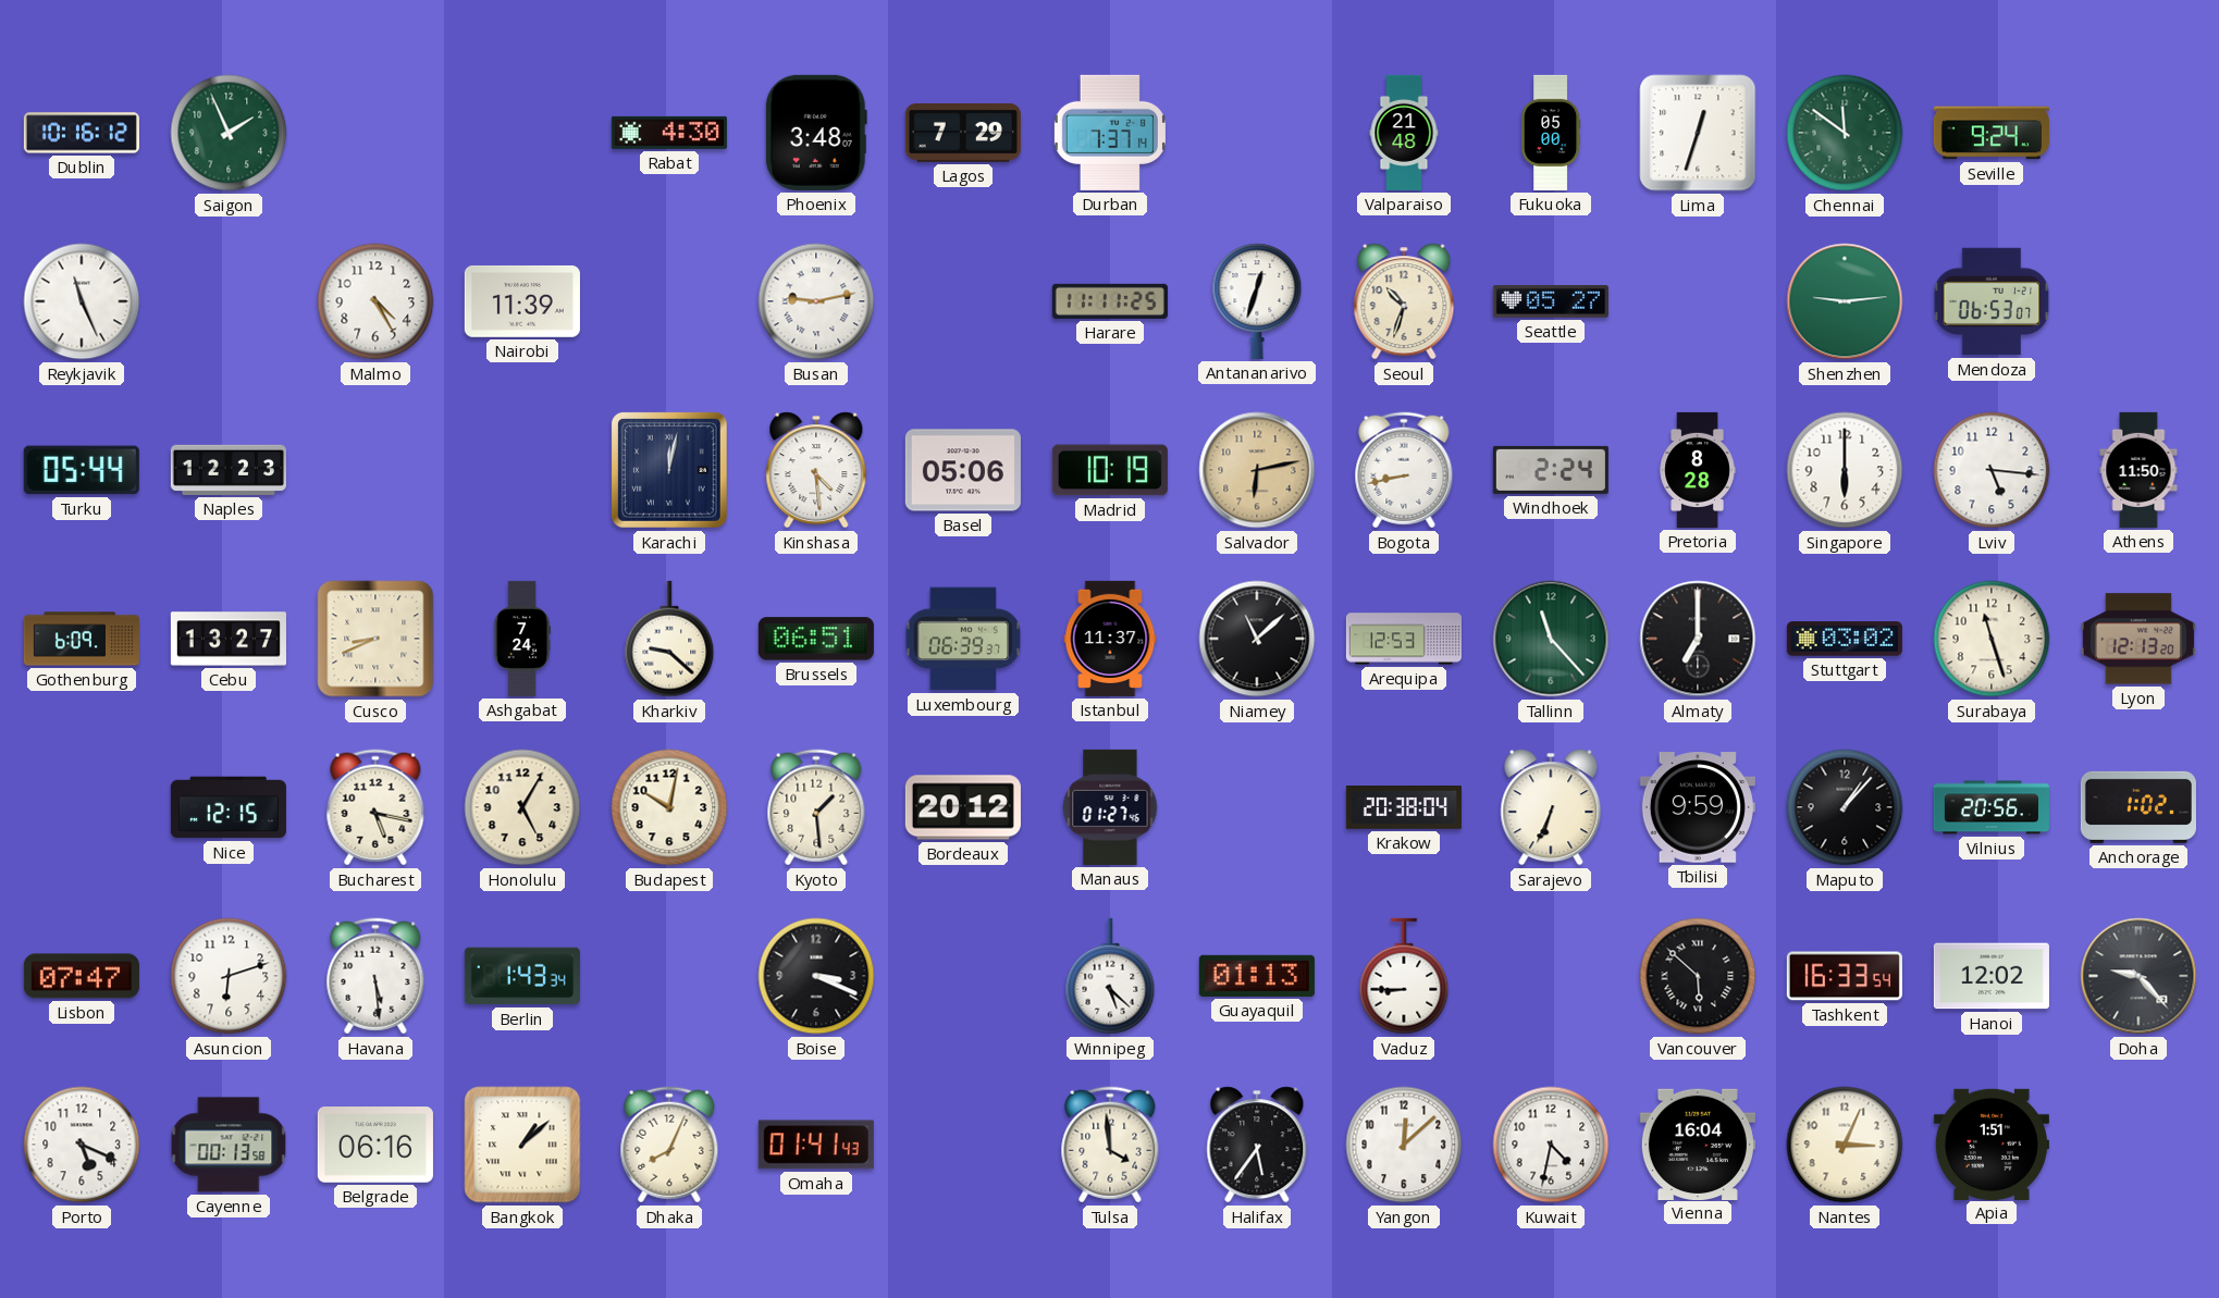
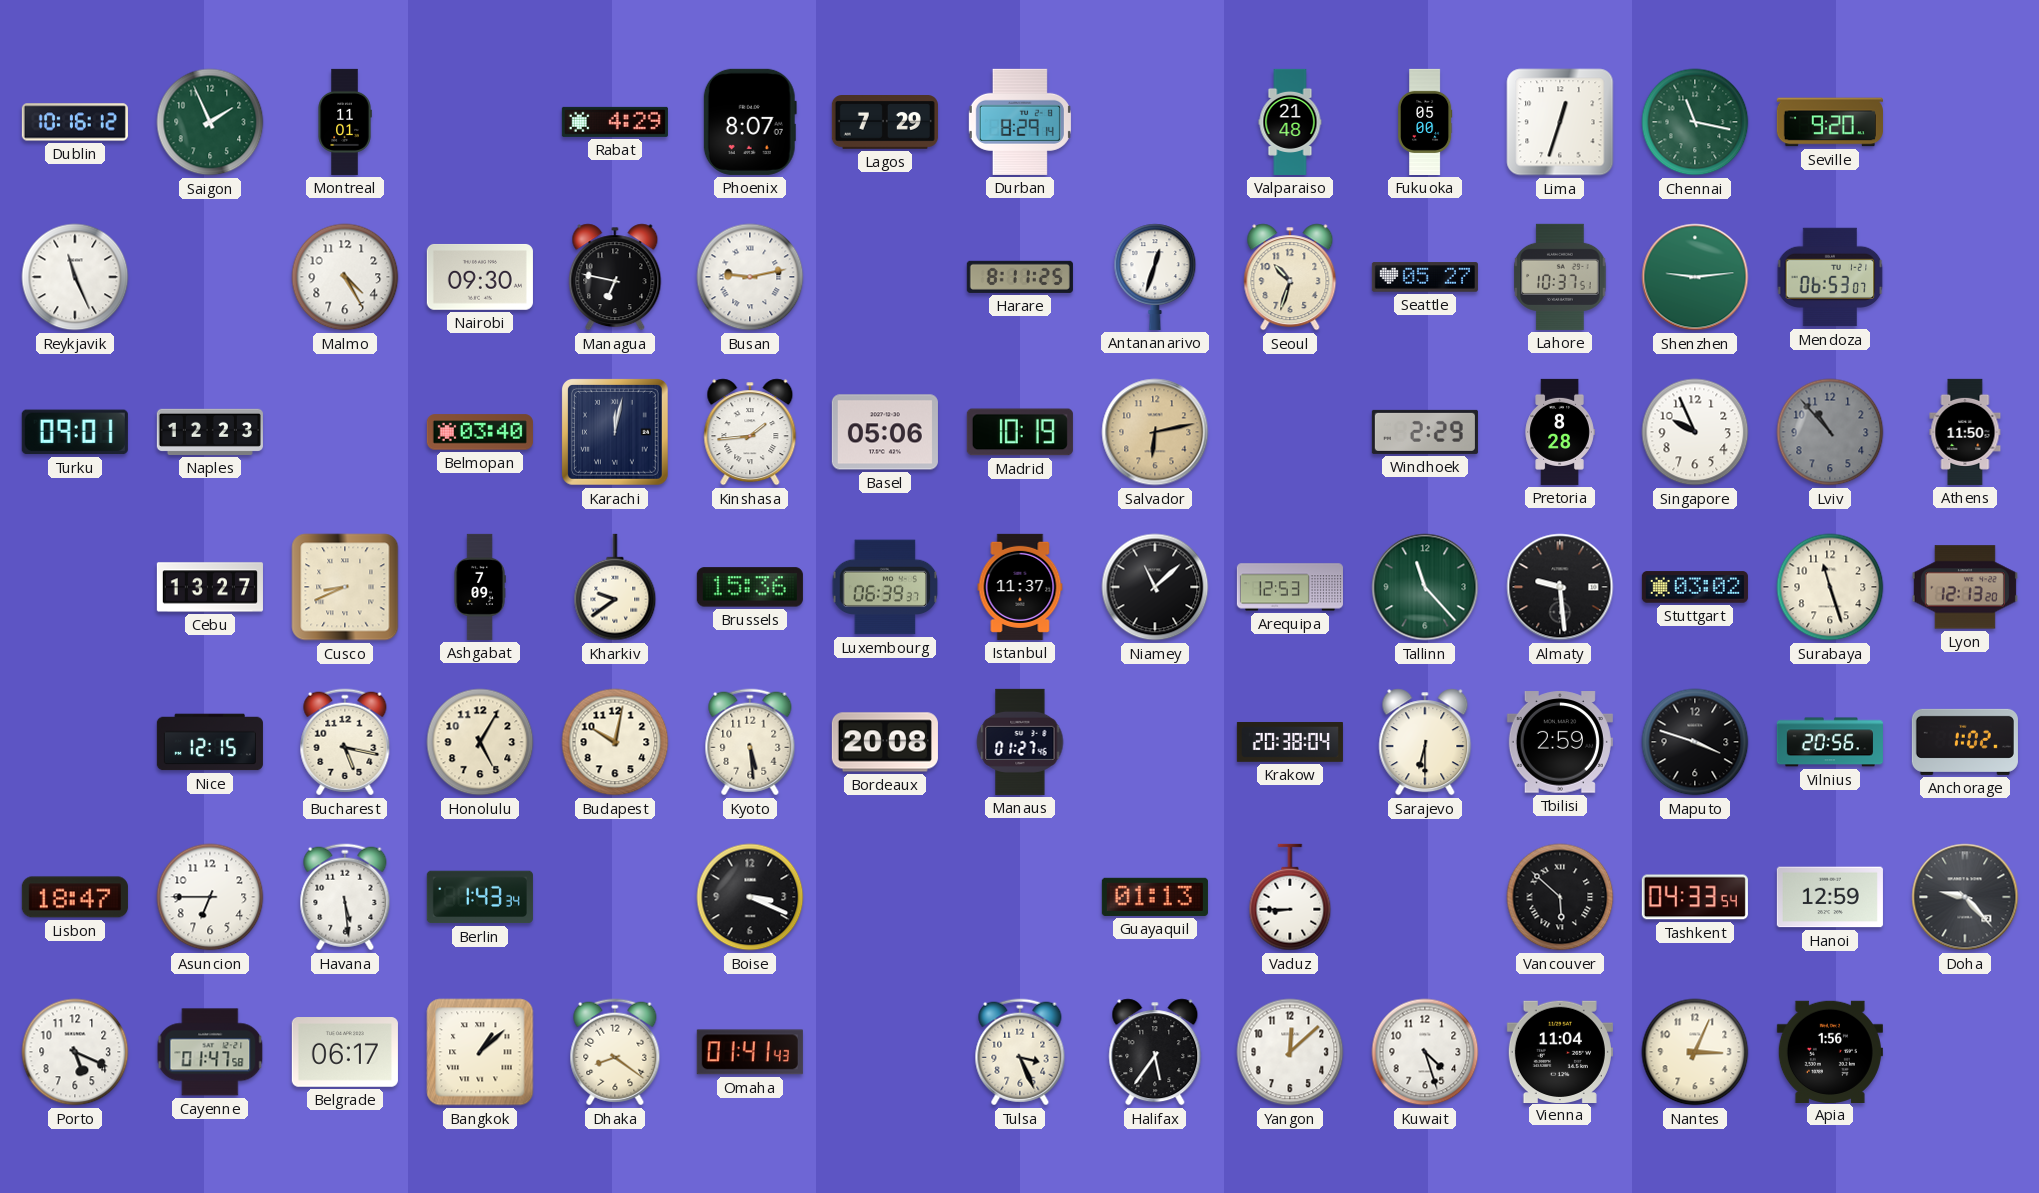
Montreal: none -> 11:01 (345, 122)
Rabat: 4:30 -> 4:29 (615, 122)
Phoenix: 3:48 -> 8:07 (750, 122)
Durban: 7:37 -> 8:29 (1020, 122)
Chennai: 11:51 -> 11:17 (1695, 122)
Seville: 9:24 -> 9:20 (1830, 122)
Nairobi: 11:39 -> 09:30 (480, 277)
Managua: none -> 6:47 (615, 277)
Harare: 11:11 -> 8:11 (1020, 277)
Lahore: none -> 10:37 (1560, 277)
Turku: 05:44 -> 09:01 (75, 432)
Belmopan: none -> 03:40 (480, 432)
Kinshasa: 4:29 -> 1:44 (750, 432)
Bogota: 8:43 -> none (1404, 470)
Windhoek: 2:24 -> 2:29 (1425, 432)
Singapore: 6:00 -> 9:56 (1695, 432)
Lviv: 5:16 -> 10:53 (1830, 432)
Lviv dial: white -> grey (1830, 432)
Gothenburg: 6:09 -> none (82, 639)
Ashgabat: 7:24 -> 7:09 (480, 587)
Kharkiv: 9:22 -> 9:39 (615, 587)
Brussels: 06:51 -> 15:36 (750, 587)
Almaty: 7:00 -> 9:29 (1560, 587)
Kyoto: 1:29 -> 5:29 (750, 742)
Bordeaux: 20:12 -> 20:08 (885, 742)
Sarajevo: 6:34 -> 6:30 (1425, 742)
Tbilisi: 9:59 -> 2:59 (1560, 742)
Maputo: 1:07 -> 3:48 (1695, 742)
Lisbon: 07:47 -> 18:47 (75, 897)
Asuncion: 6:12 -> 6:45 (210, 897)
Winnipeg: 5:22 -> none (1110, 976)
Tashkent: 16:33 -> 04:33 (1695, 897)
Hanoi: 12:02 -> 12:59 (1830, 897)
Cayenne: 00:13 -> 01:47 (210, 1052)
Belgrade: 06:16 -> 06:17 (345, 1053)
Dhaka: 8:04 -> 8:21 (615, 1052)
Tulsa: 3:59 -> 3:26 (1020, 1052)
Kuwait: 4:32 -> 4:27 (1425, 1052)
Vienna: 16:04 -> 11:04 (1560, 1051)
Apia: 1:51 -> 1:56 (1830, 1051)
